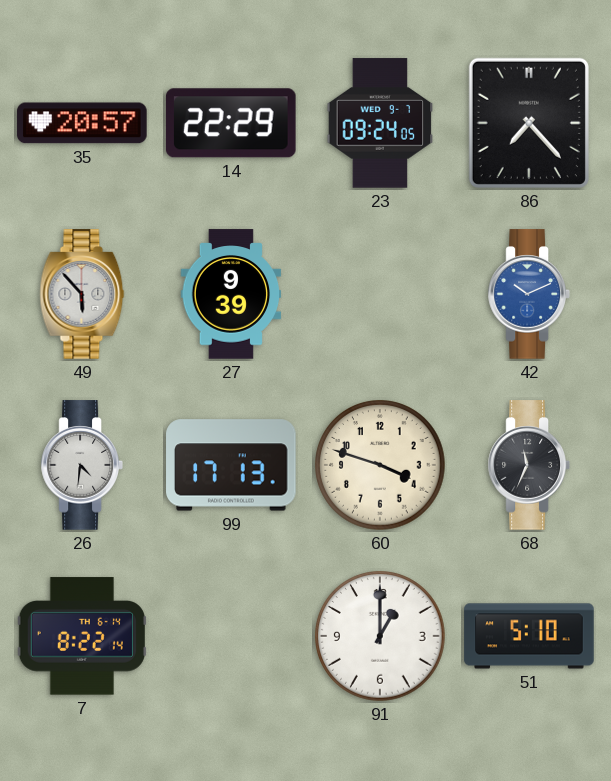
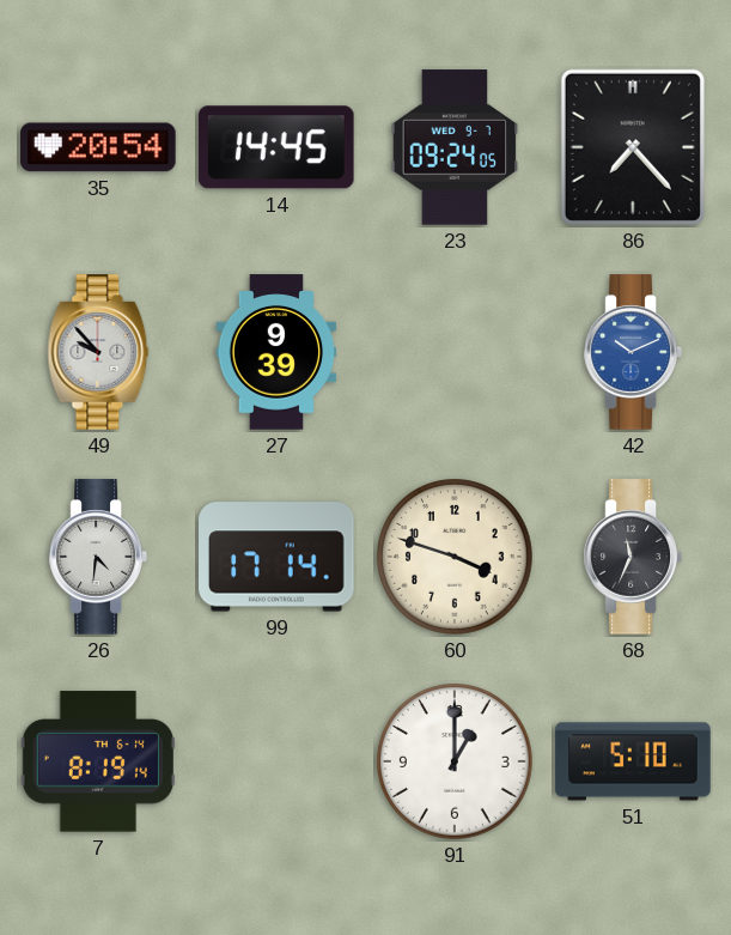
35: 20:57 -> 20:54 (98, 147)
14: 22:29 -> 14:45 (276, 147)
49: 5:53 -> 9:53 (98, 352)
99: 17:13 -> 17:14 (276, 557)
7: 8:22 -> 8:19 (98, 761)
